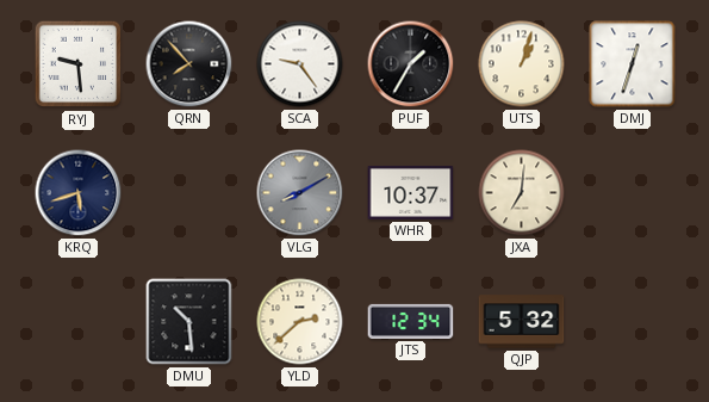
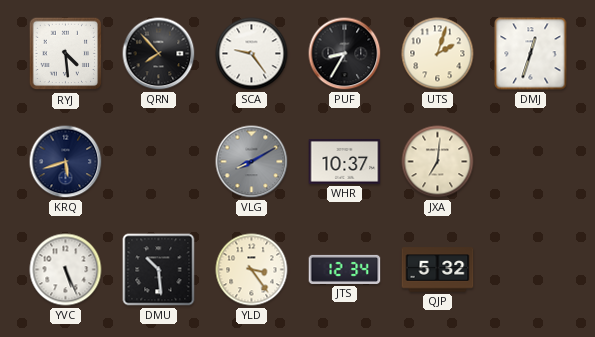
RYJ: 9:29 -> 4:29 (66, 54)
PUF: 1:35 -> 8:35 (345, 54)
UTS: 1:03 -> 2:03 (438, 54)
YVC: none -> 5:26 (66, 270)
YLD: 2:38 -> 3:24 (252, 270)
